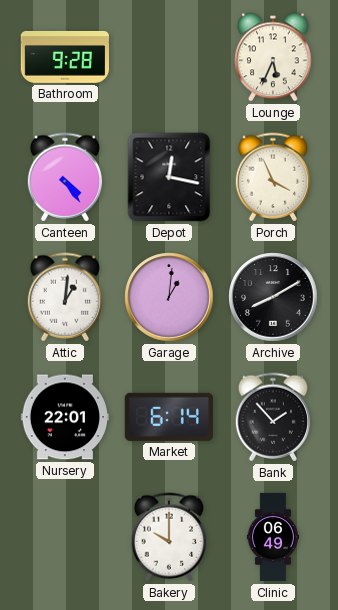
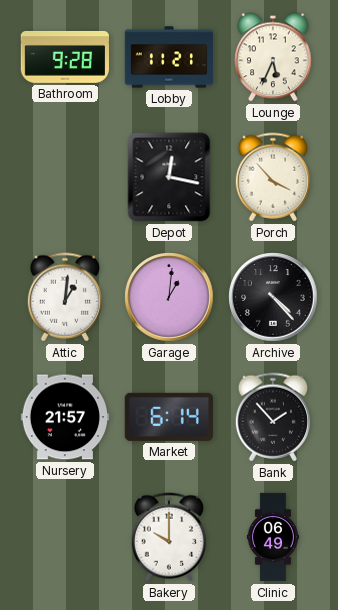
Lobby: none -> 11:21 (169, 57)
Canteen: 4:24 -> none (64, 177)
Porch: 3:56 -> 3:53 (272, 177)
Archive: 8:10 -> 4:23 (273, 297)
Nursery: 22:01 -> 21:57 (64, 417)
